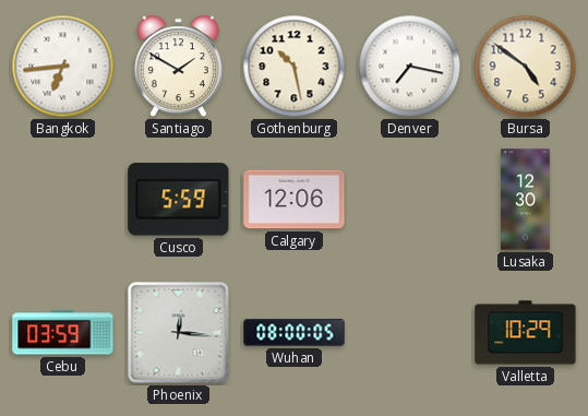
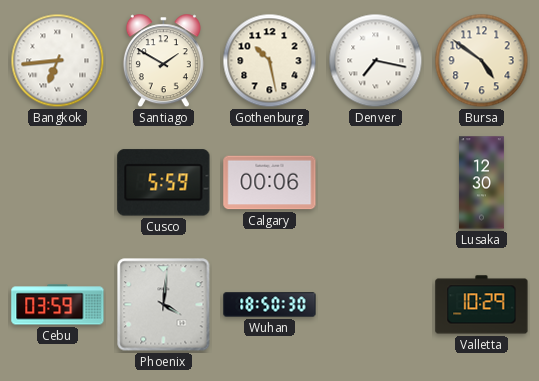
Calgary: 12:06 -> 00:06 (270, 183)
Phoenix: 12:16 -> 4:01 (164, 305)
Wuhan: 08:00 -> 18:50 (270, 305)
